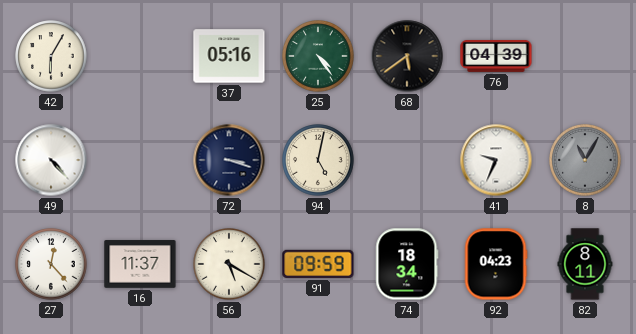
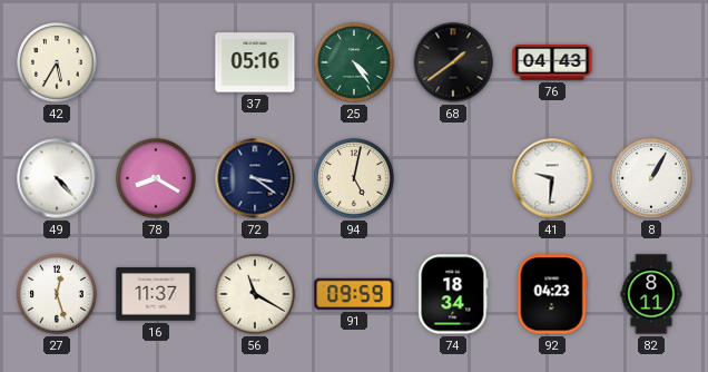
42: 6:05 -> 5:35 (57, 62)
68: 5:39 -> 1:39 (453, 62)
76: 04:39 -> 04:43 (552, 62)
78: none -> 8:20 (156, 178)
72: 3:18 -> 3:21 (255, 178)
41: 9:34 -> 9:31 (552, 178)
8: 11:05 -> 1:05 (651, 178)
8 dial: grey -> white (651, 178)
27: 12:23 -> 12:27 (57, 294)
56: 5:20 -> 11:20 (255, 294)
